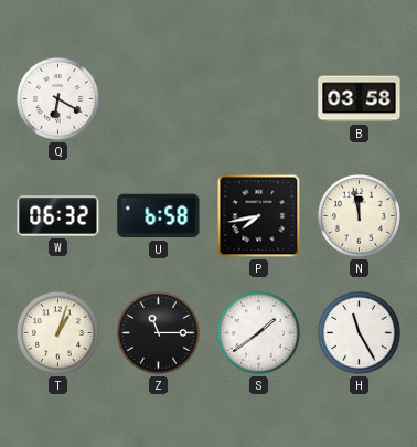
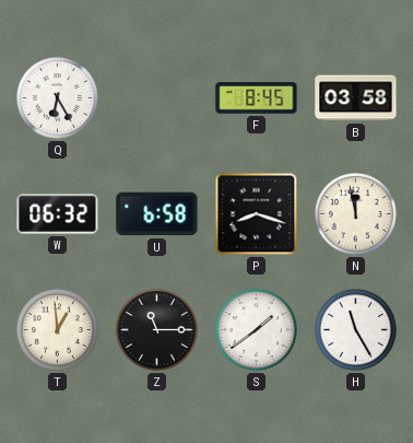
Q: 6:20 -> 6:25 (57, 97)
F: none -> 8:45 (257, 98)
P: 7:43 -> 8:18 (257, 214)
T: 1:03 -> 12:59 (57, 329)
